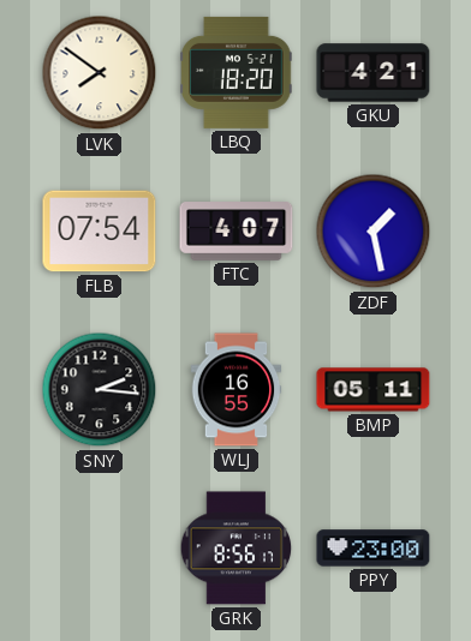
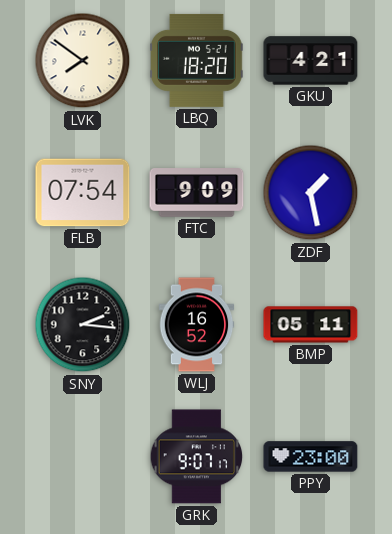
FTC: 4:07 -> 9:09 (197, 193)
WLJ: 16:55 -> 16:52 (197, 325)
GRK: 8:56 -> 9:07 (197, 457)
